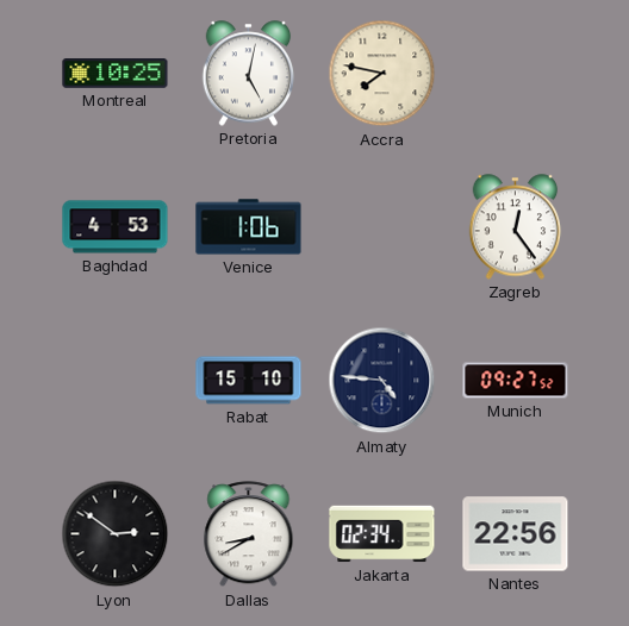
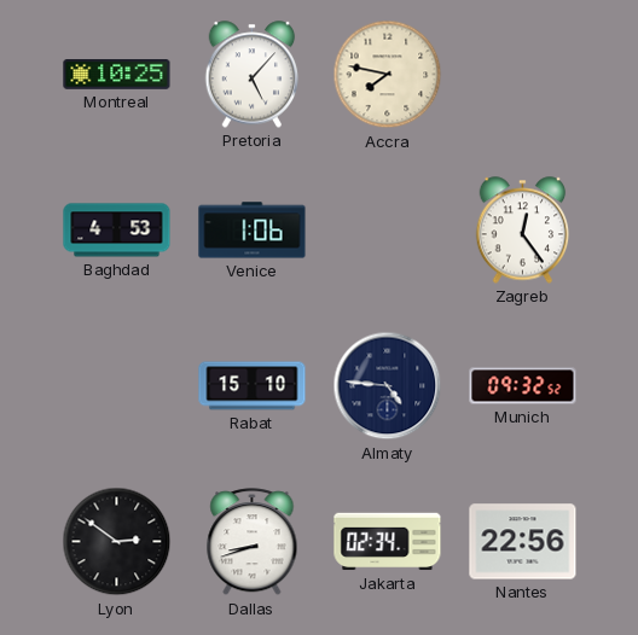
Pretoria: 5:02 -> 5:07 (253, 75)
Munich: 09:27 -> 09:32 (523, 386)
Dallas: 8:40 -> 8:42 (253, 542)
